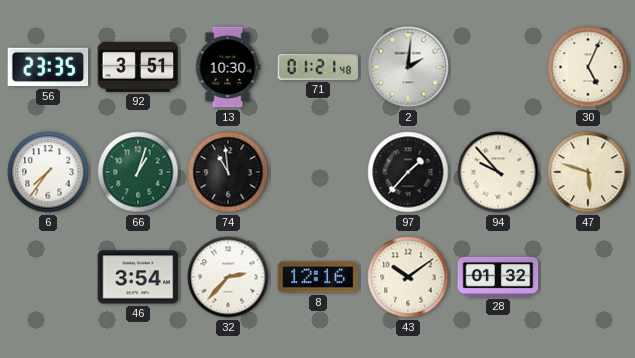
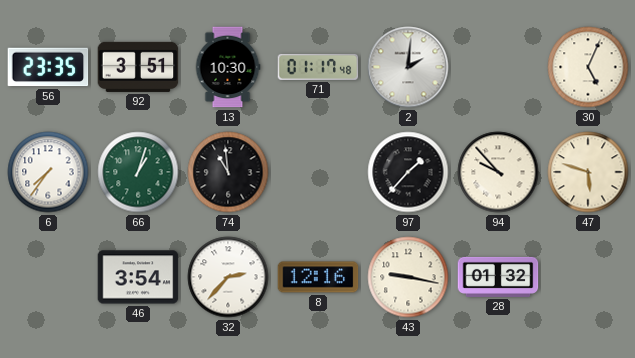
71: 01:21 -> 01:17 (318, 67)
43: 10:09 -> 9:17 (408, 277)
